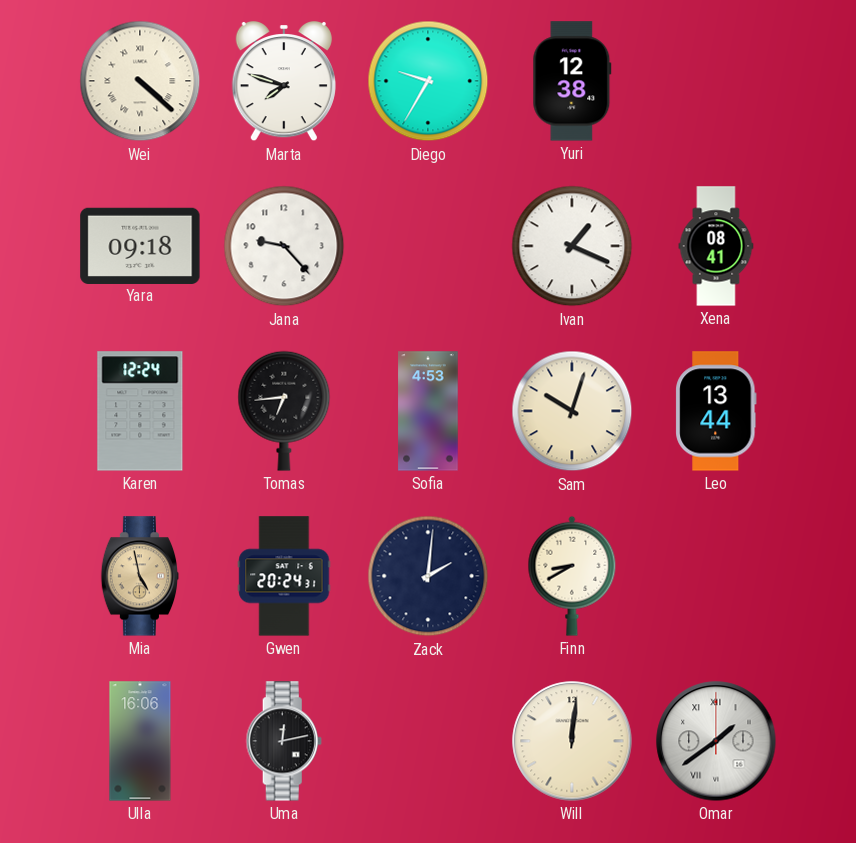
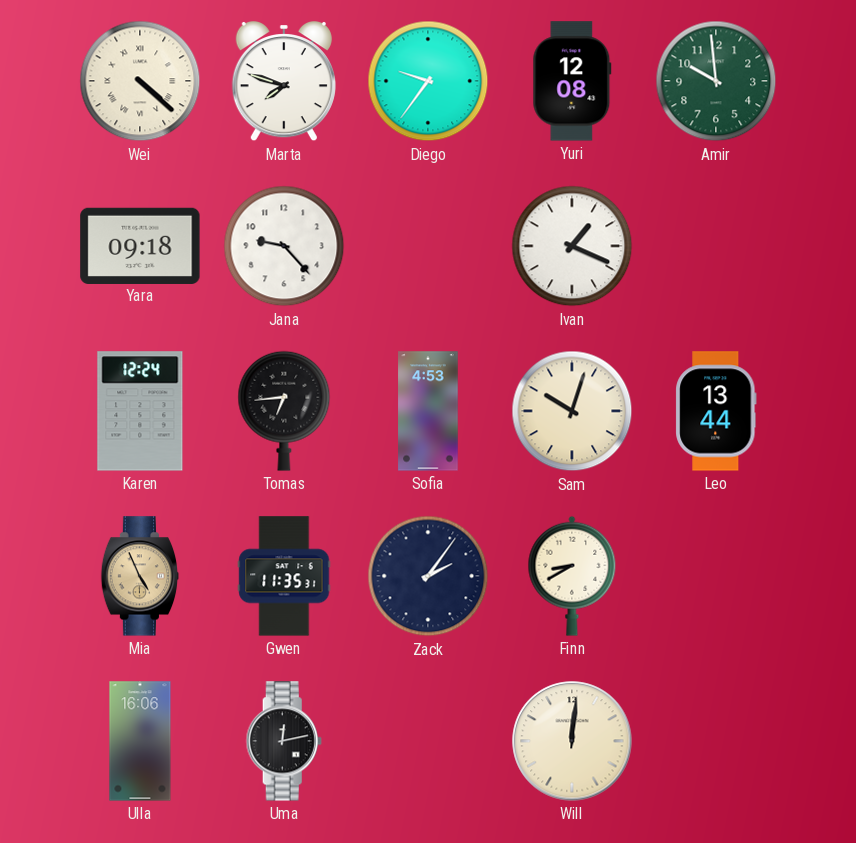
Diego: 9:35 -> 9:36 (428, 81)
Yuri: 12:38 -> 12:08 (572, 81)
Amir: none -> 9:59 (716, 81)
Xena: 08:41 -> none (716, 246)
Mia: 4:58 -> 4:56 (140, 576)
Gwen: 20:24 -> 11:35 (284, 576)
Zack: 2:01 -> 2:06 (428, 576)
Omar: 1:39 -> none (716, 741)
